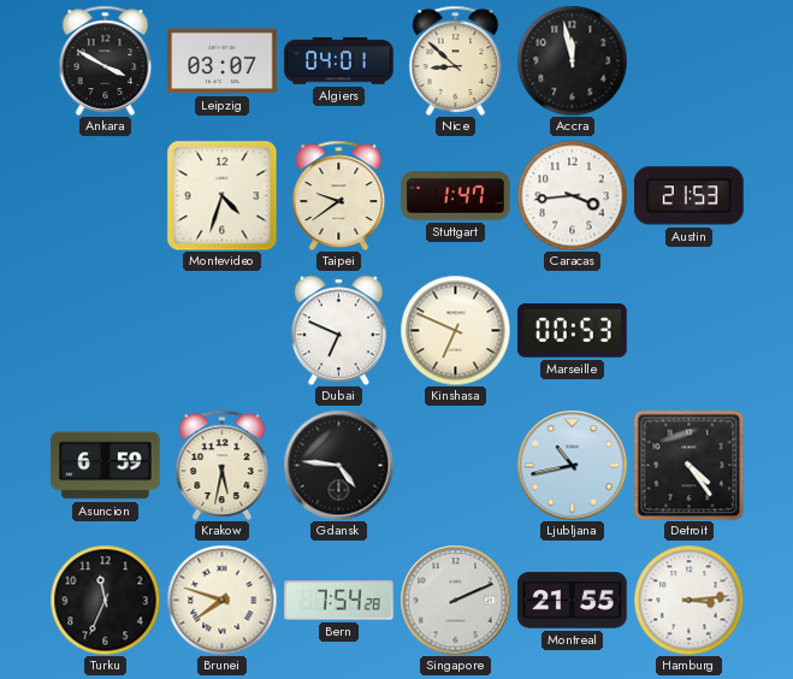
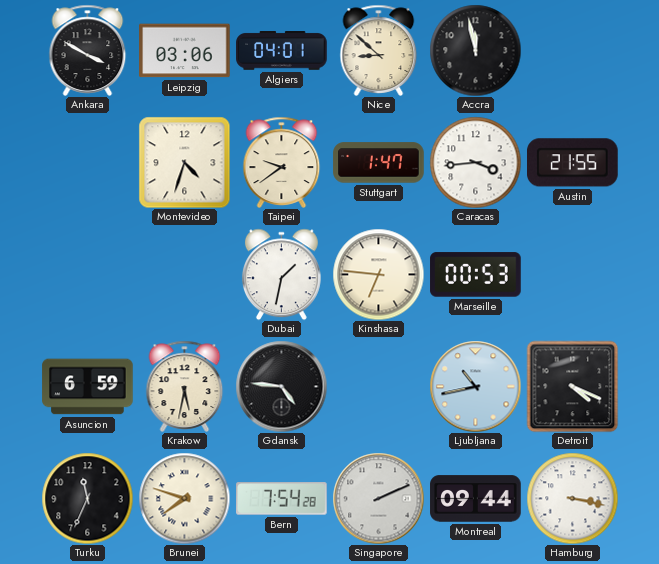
Leipzig: 03:07 -> 03:06 (185, 51)
Austin: 21:53 -> 21:55 (573, 163)
Dubai: 6:49 -> 1:32 (281, 274)
Kinshasa: 6:49 -> 6:46 (378, 274)
Detroit: 4:24 -> 4:19 (572, 386)
Montreal: 21:55 -> 09:44 (476, 499)
Hamburg: 3:14 -> 3:17 (572, 498)
